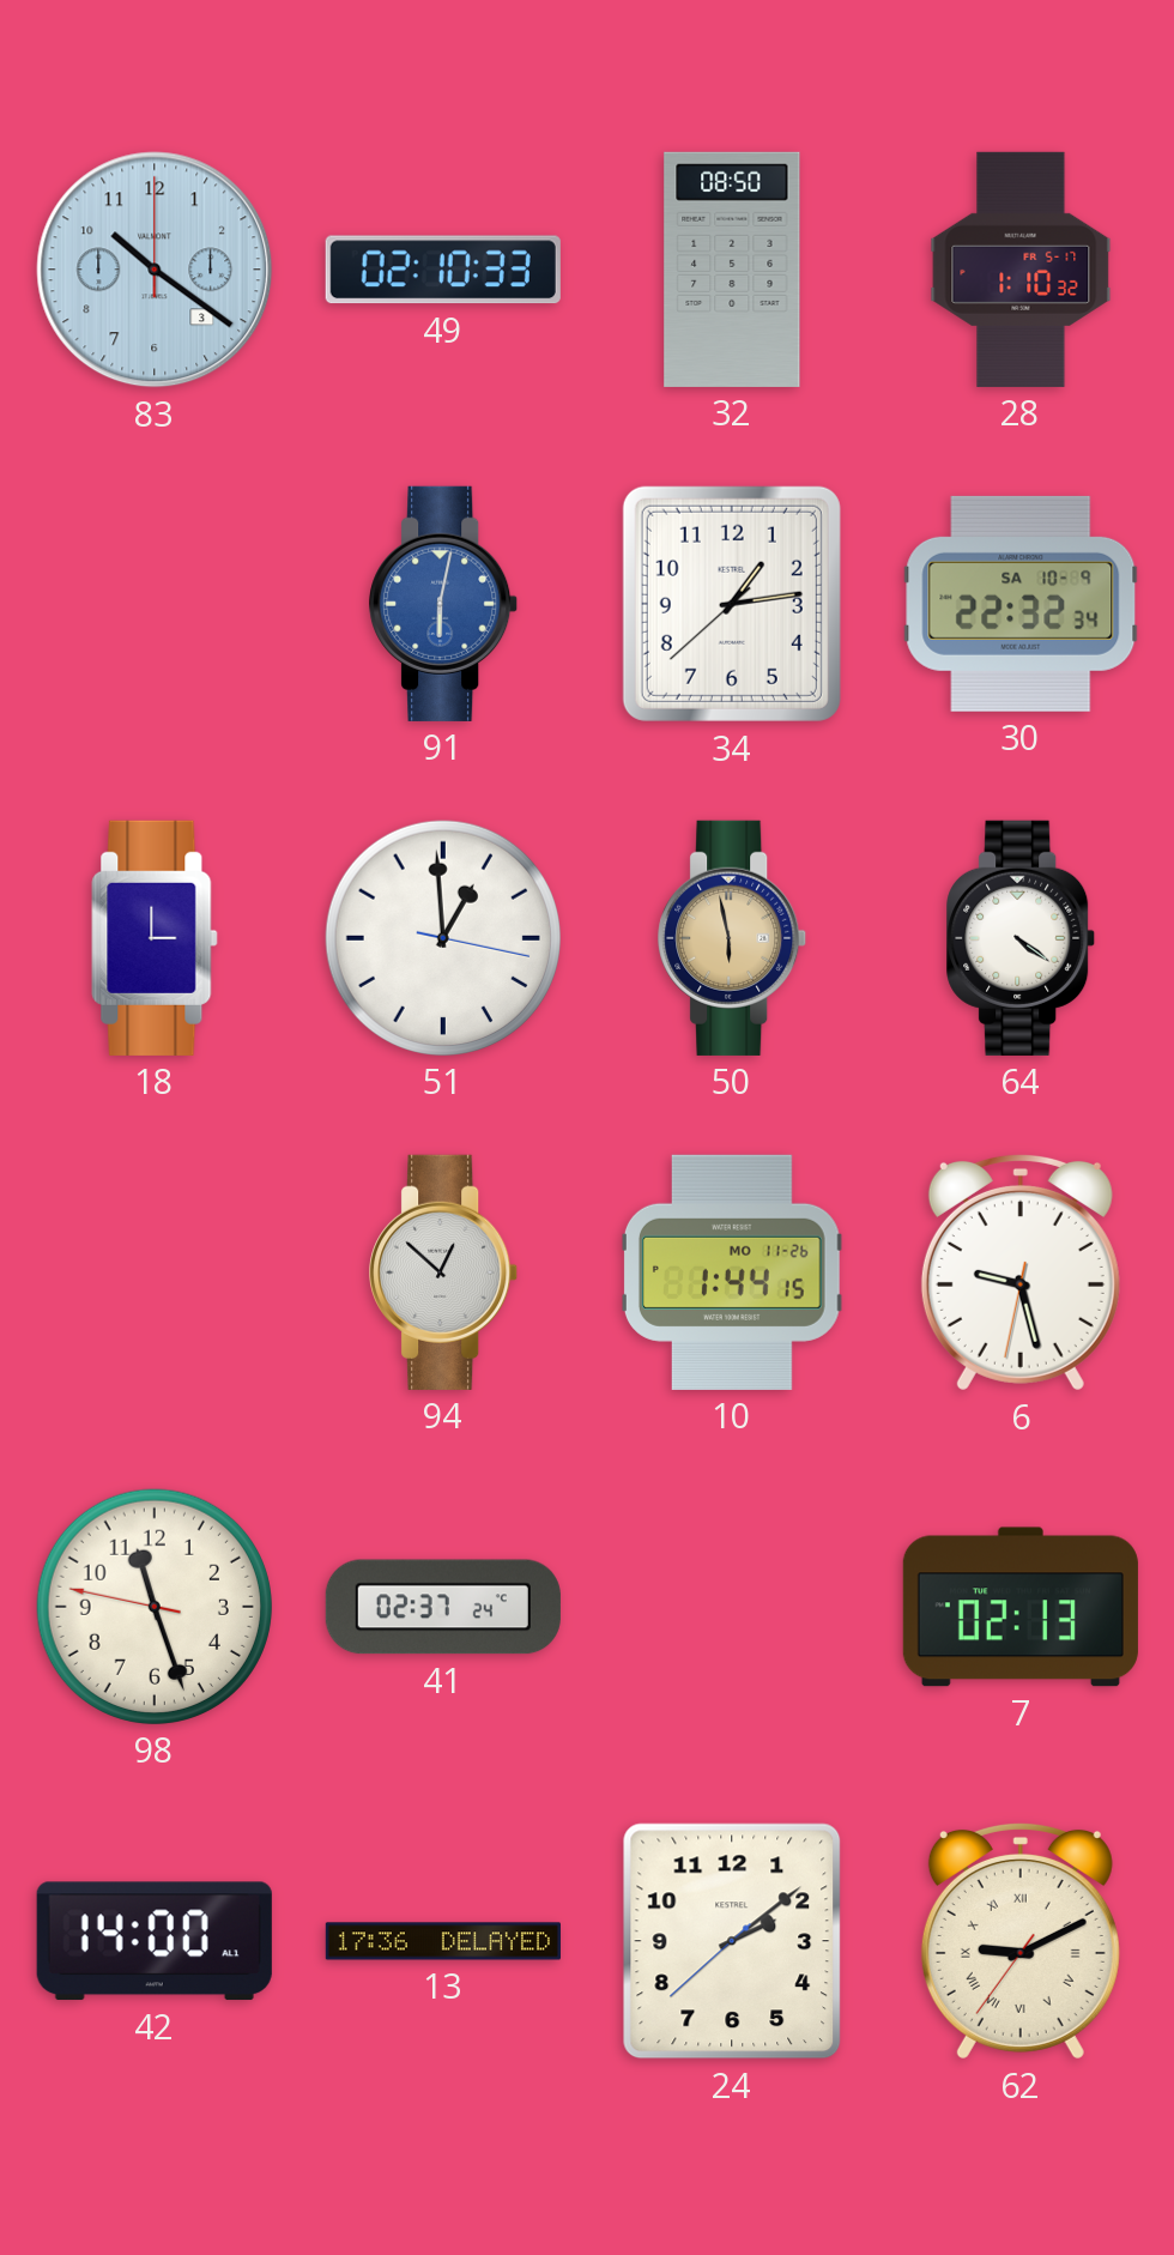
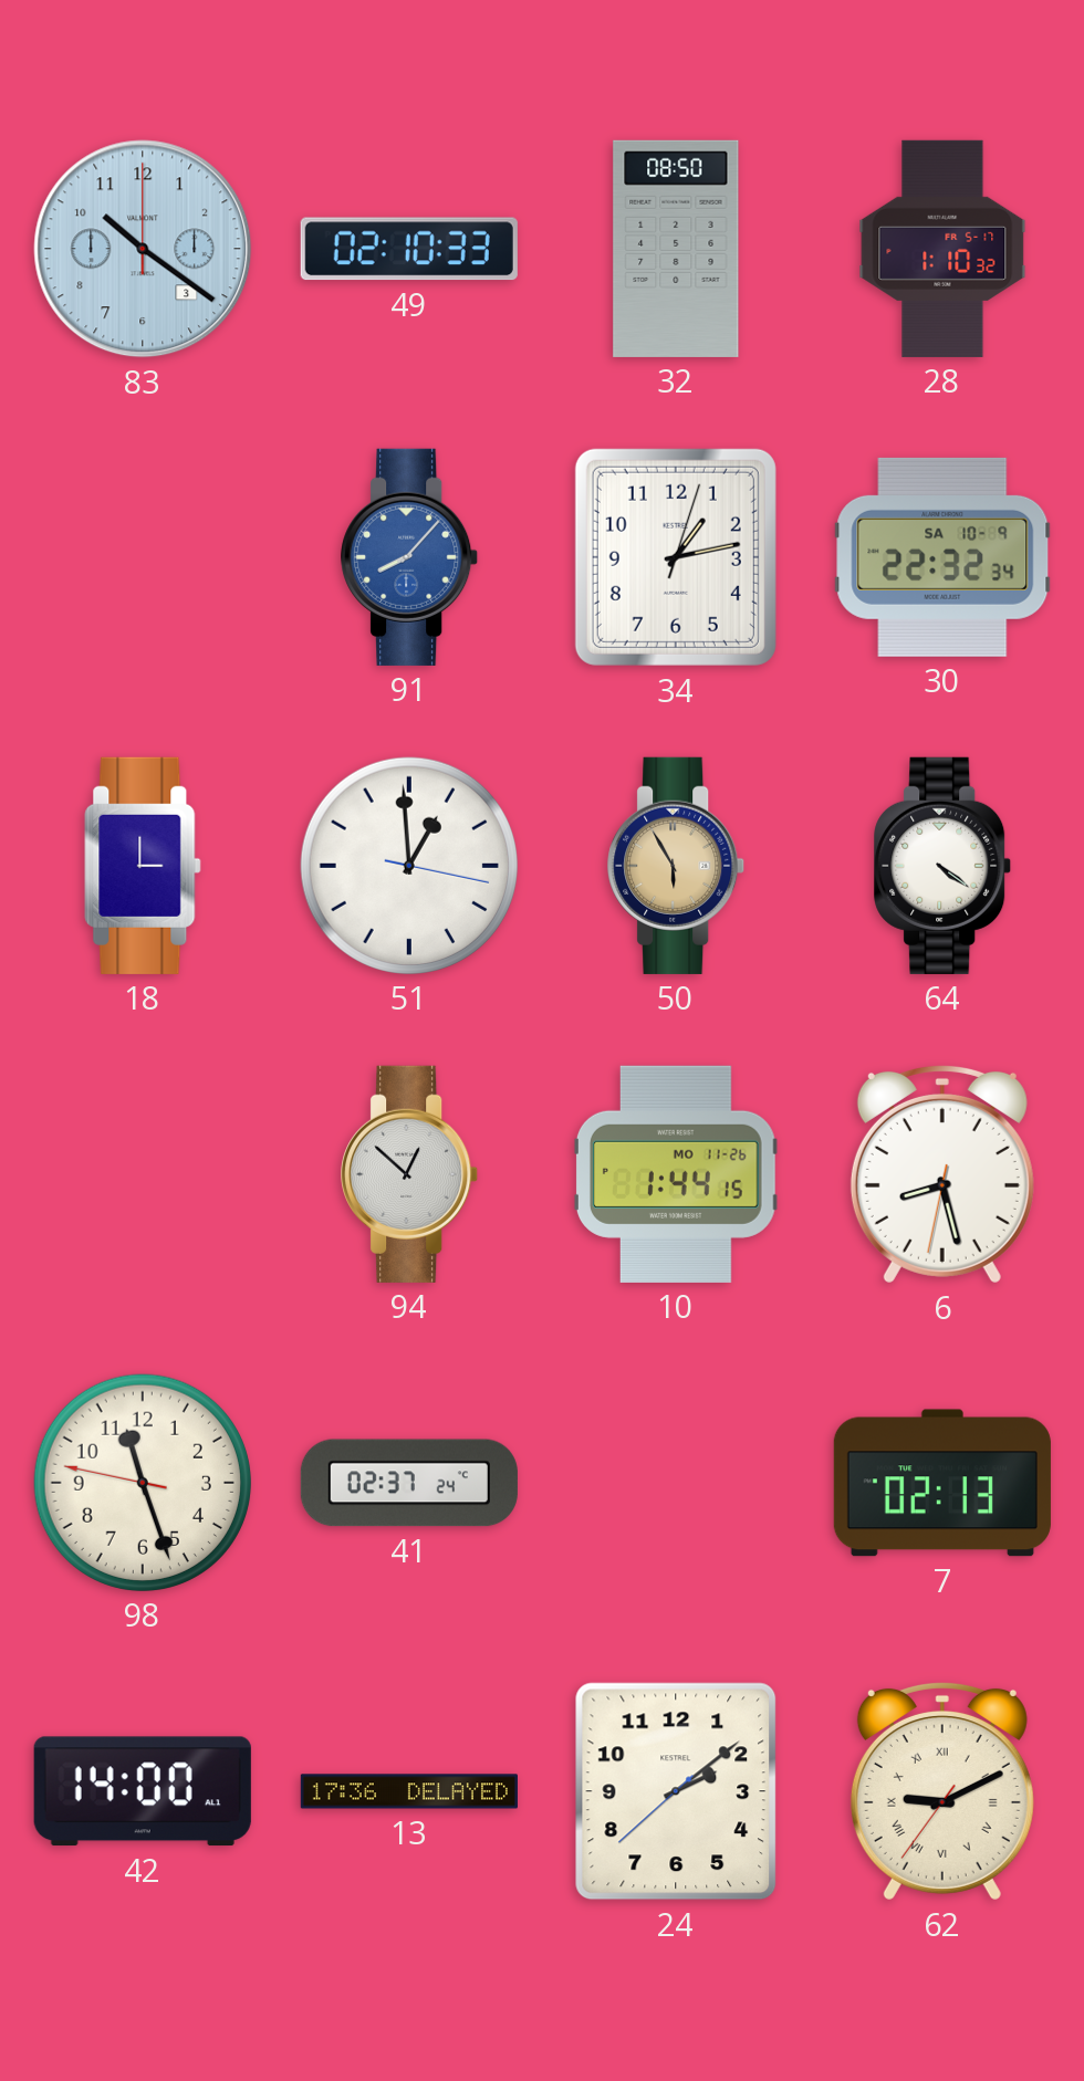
91: 6:02 -> 8:07 (410, 557)
34: 1:13:38 -> 1:13:03 (676, 557)
50: 5:58 -> 5:55 (677, 866)
6: 9:27 -> 8:27 (942, 1174)
